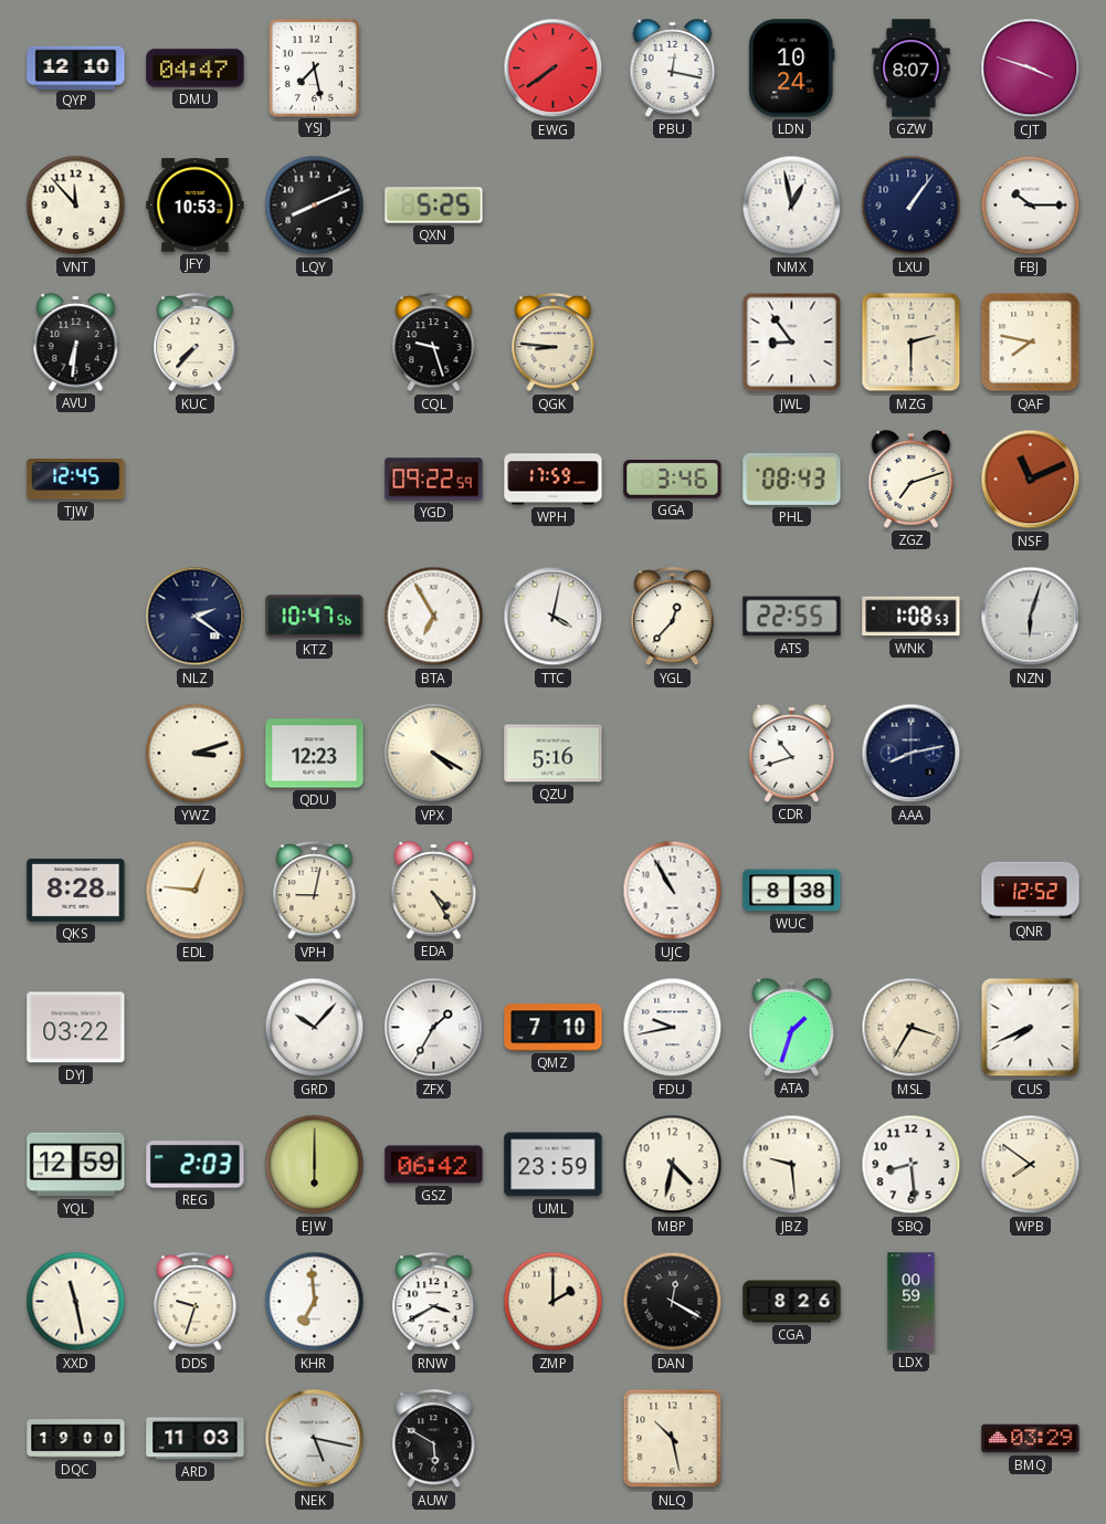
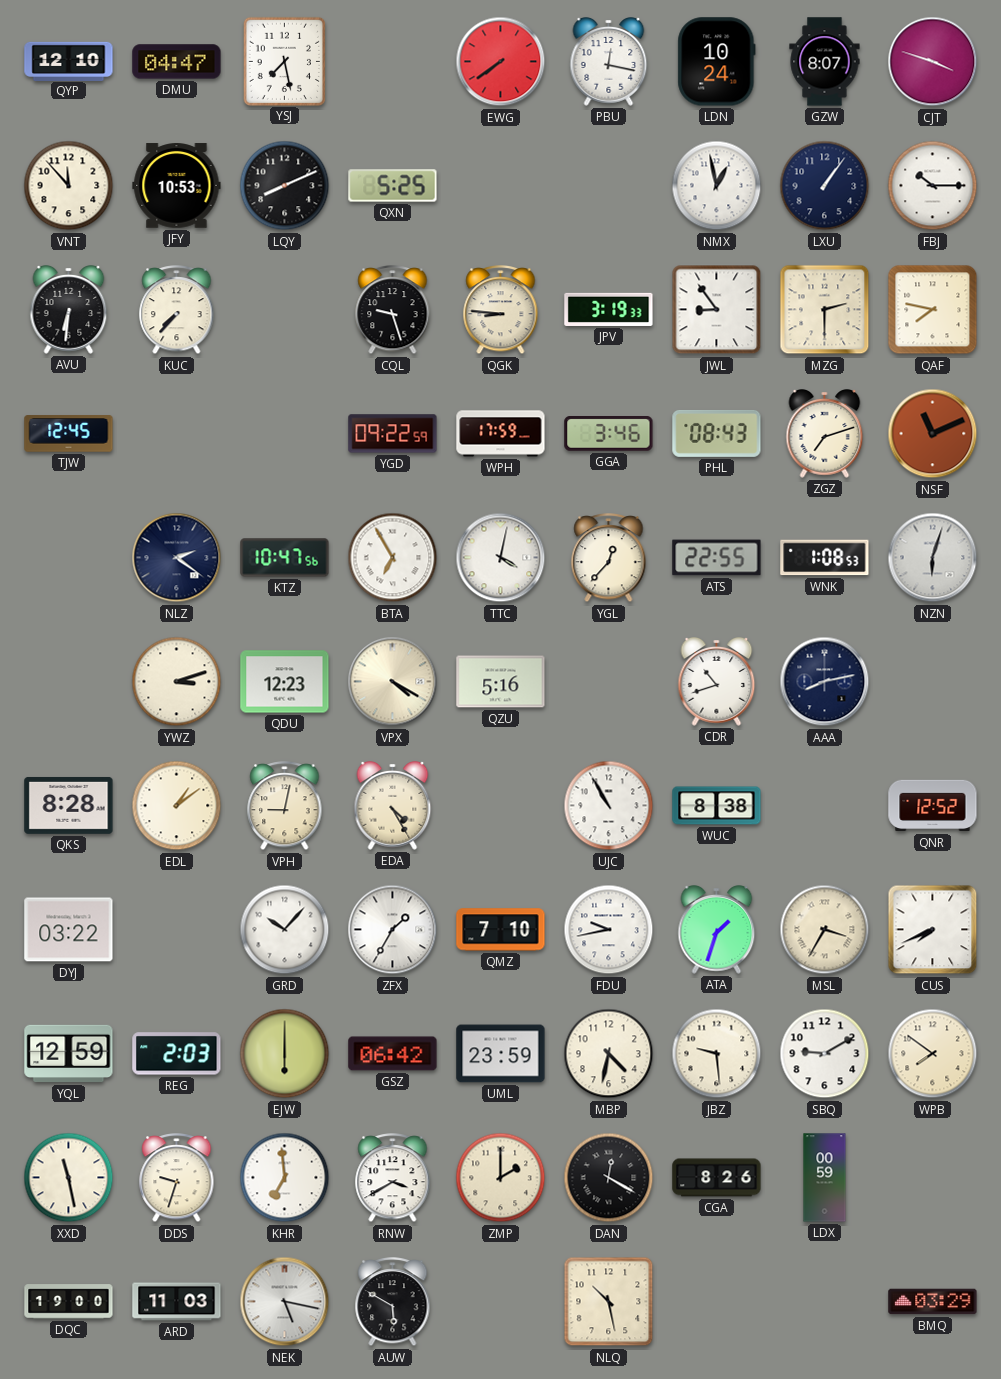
JPV: none -> 3:19 (609, 309)
EDL: 12:46 -> 1:09 (177, 806)
SBQ: 8:29 -> 9:10 (825, 1054)
